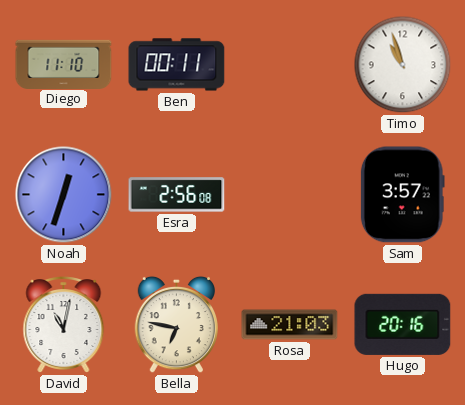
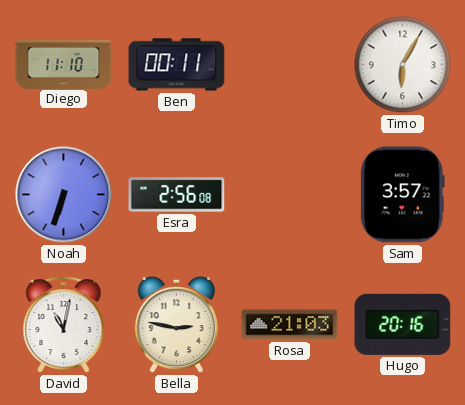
Timo: 10:57 -> 6:05 (403, 65)
Noah: 12:33 -> 6:33 (64, 195)
Bella: 6:47 -> 2:47 (176, 325)
